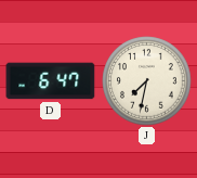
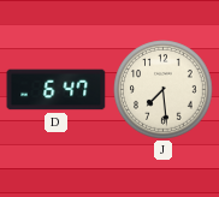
J: 7:32 -> 7:29 (164, 90)
